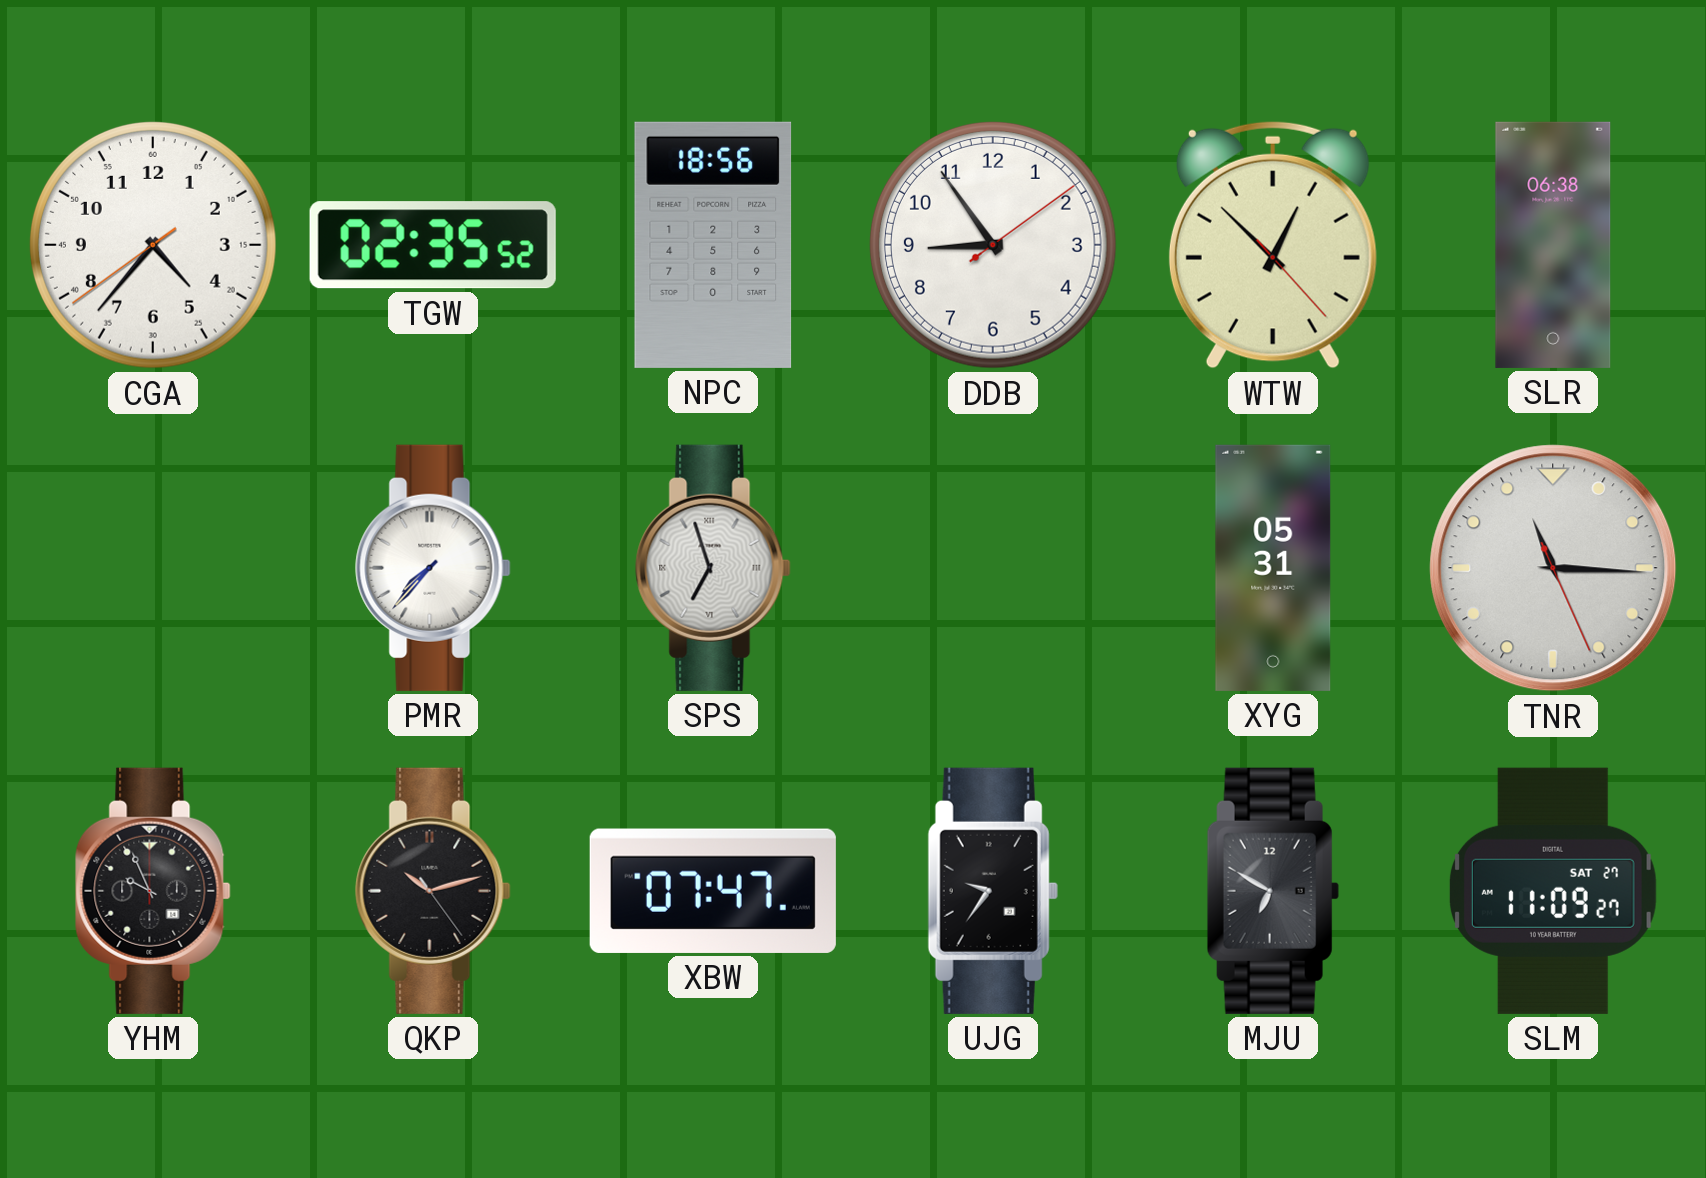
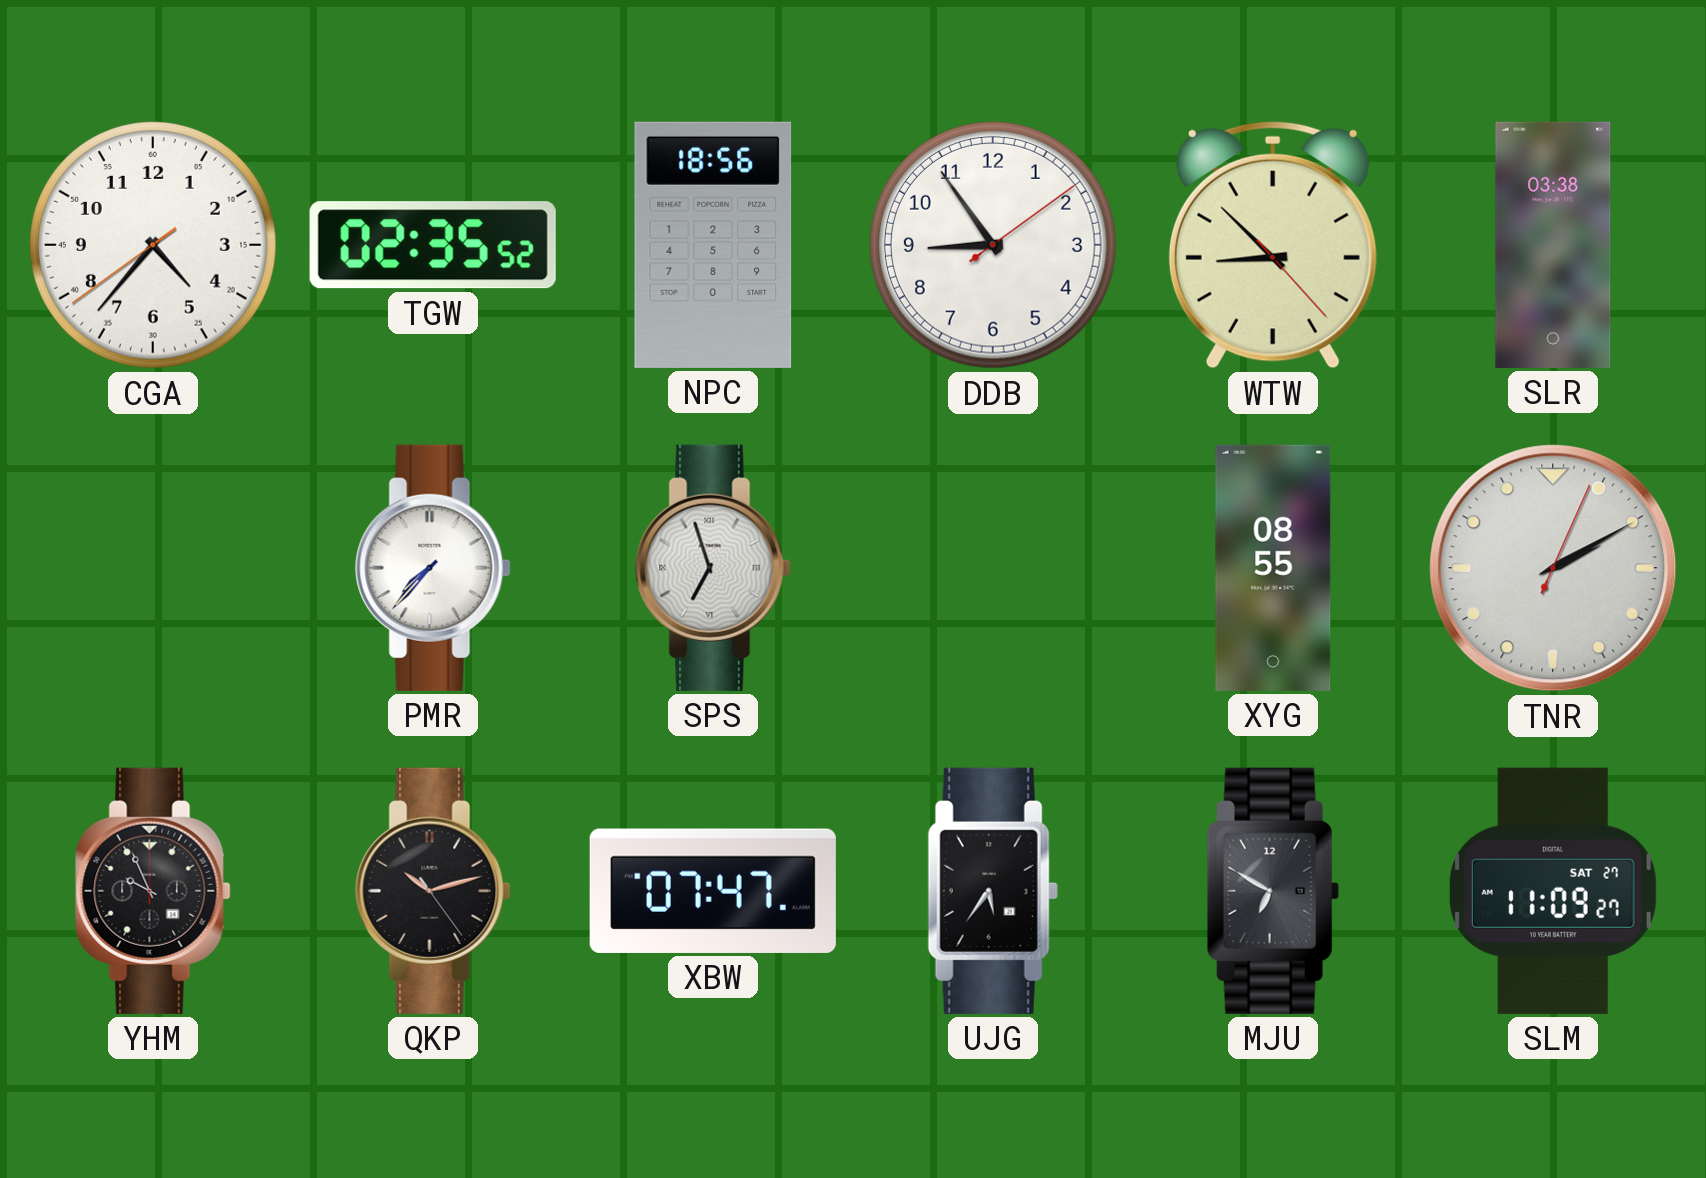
WTW: 12:52 -> 8:52 (1273, 245)
SLR: 06:38 -> 03:38 (1553, 245)
XYG: 05:31 -> 08:55 (1273, 568)
TNR: 11:15 -> 2:10 (1553, 568)
UJG: 9:36 -> 5:36 (993, 891)
